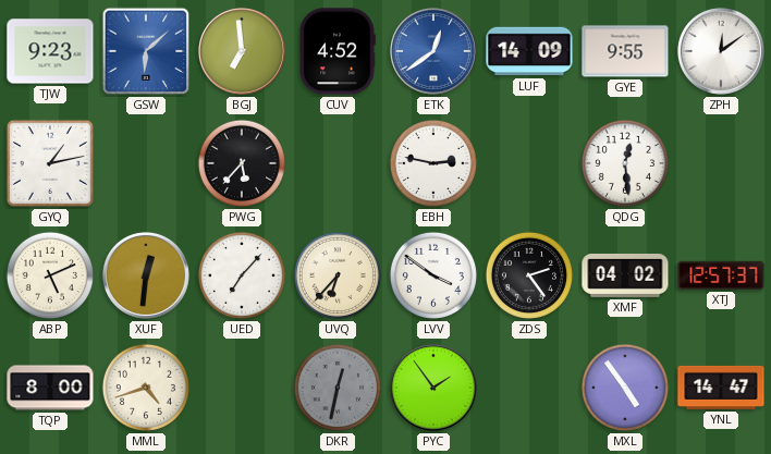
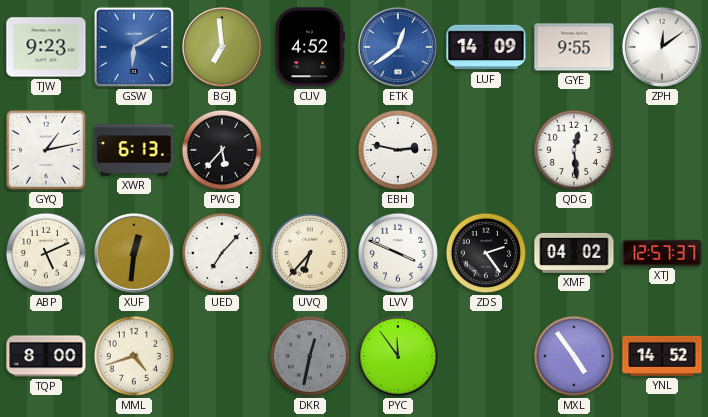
GSW: 6:08 -> 6:10 (134, 47)
XWR: none -> 6:13 (134, 150)
LVV: 3:51 -> 3:49 (398, 253)
PYC: 1:54 -> 11:54 (398, 356)
YNL: 14:47 -> 14:52 (662, 356)
